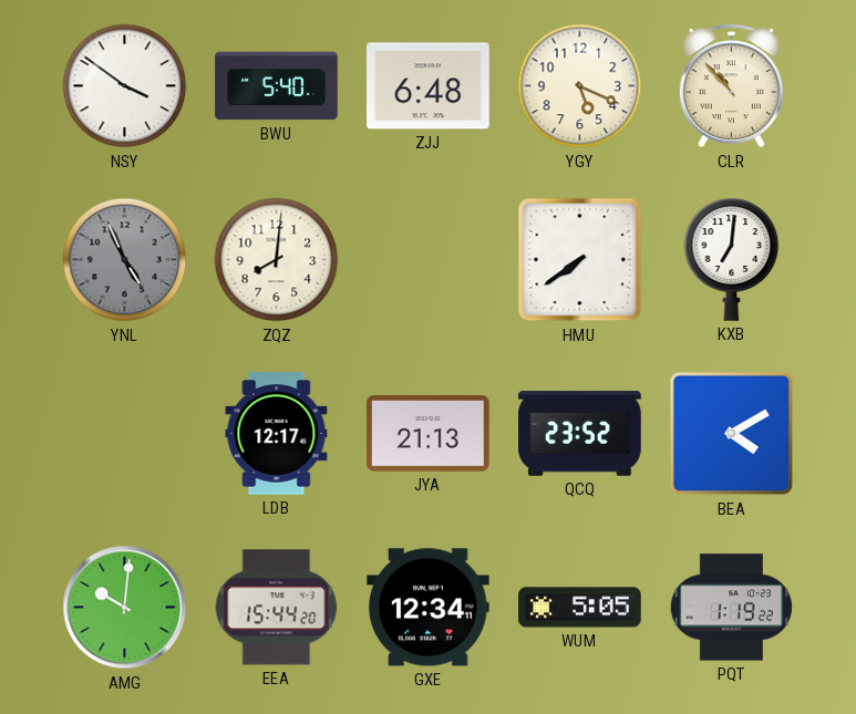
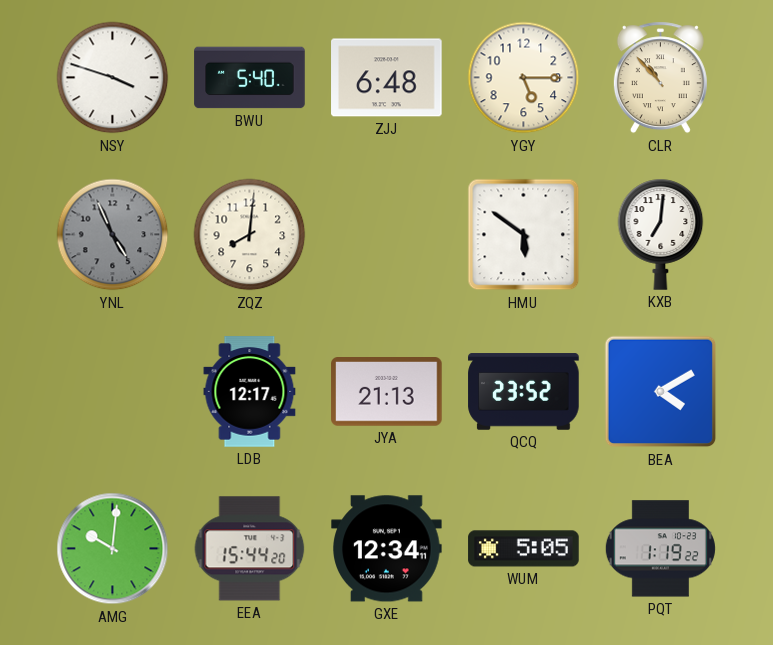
NSY: 3:51 -> 3:48 (113, 78)
YGY: 5:19 -> 5:15 (524, 78)
HMU: 7:39 -> 5:51 (524, 235)
